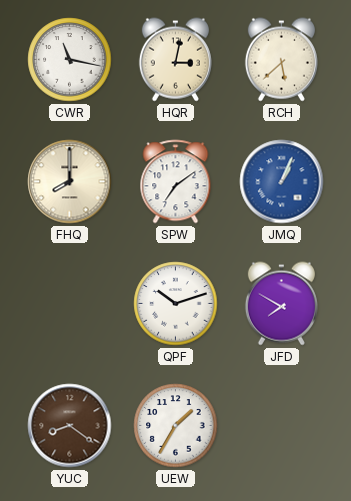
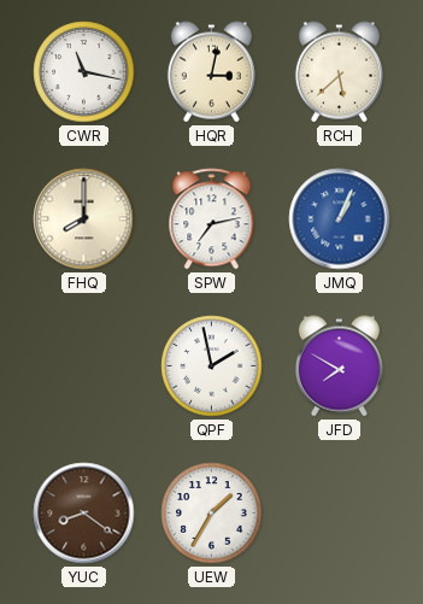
SPW: 7:09 -> 7:13 (212, 219)
QPF: 10:12 -> 1:58 (212, 366)
